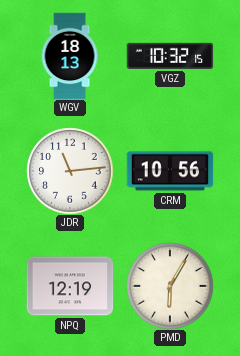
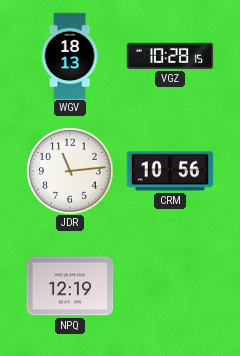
VGZ: 10:32 -> 10:28 (170, 56)
PMD: 6:05 -> none (170, 286)
